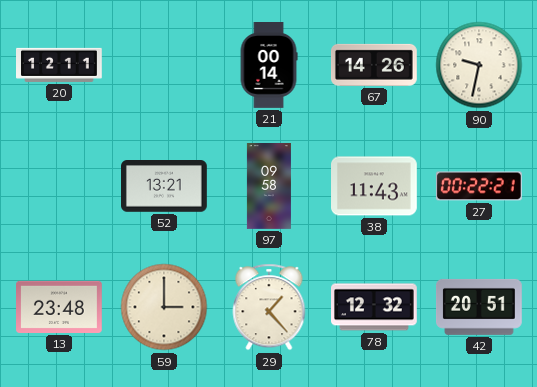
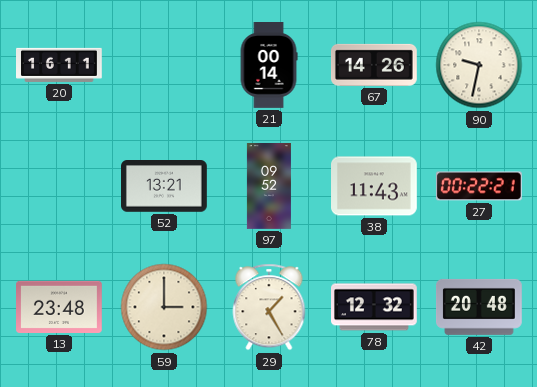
20: 12:11 -> 16:11 (60, 65)
97: 09:58 -> 09:52 (269, 186)
29: 1:23 -> 1:25 (269, 307)
42: 20:51 -> 20:48 (480, 307)
